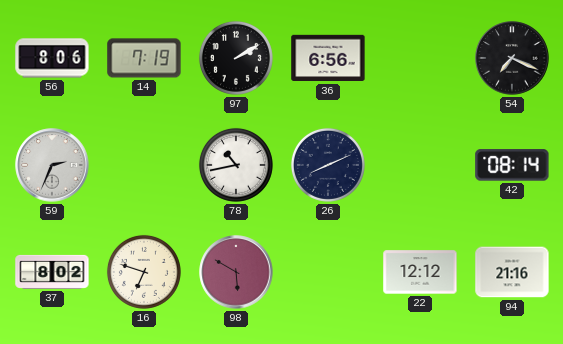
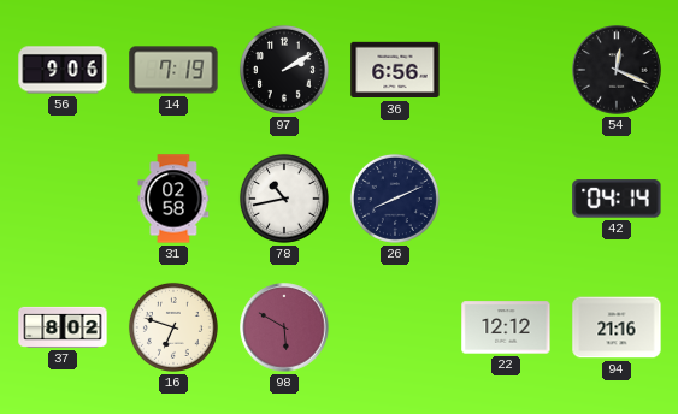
56: 8:06 -> 9:06 (63, 70)
54: 7:19 -> 12:19 (617, 70)
59: 2:34 -> none (52, 165)
31: none -> 02:58 (173, 199)
42: 08:14 -> 04:14 (617, 199)
